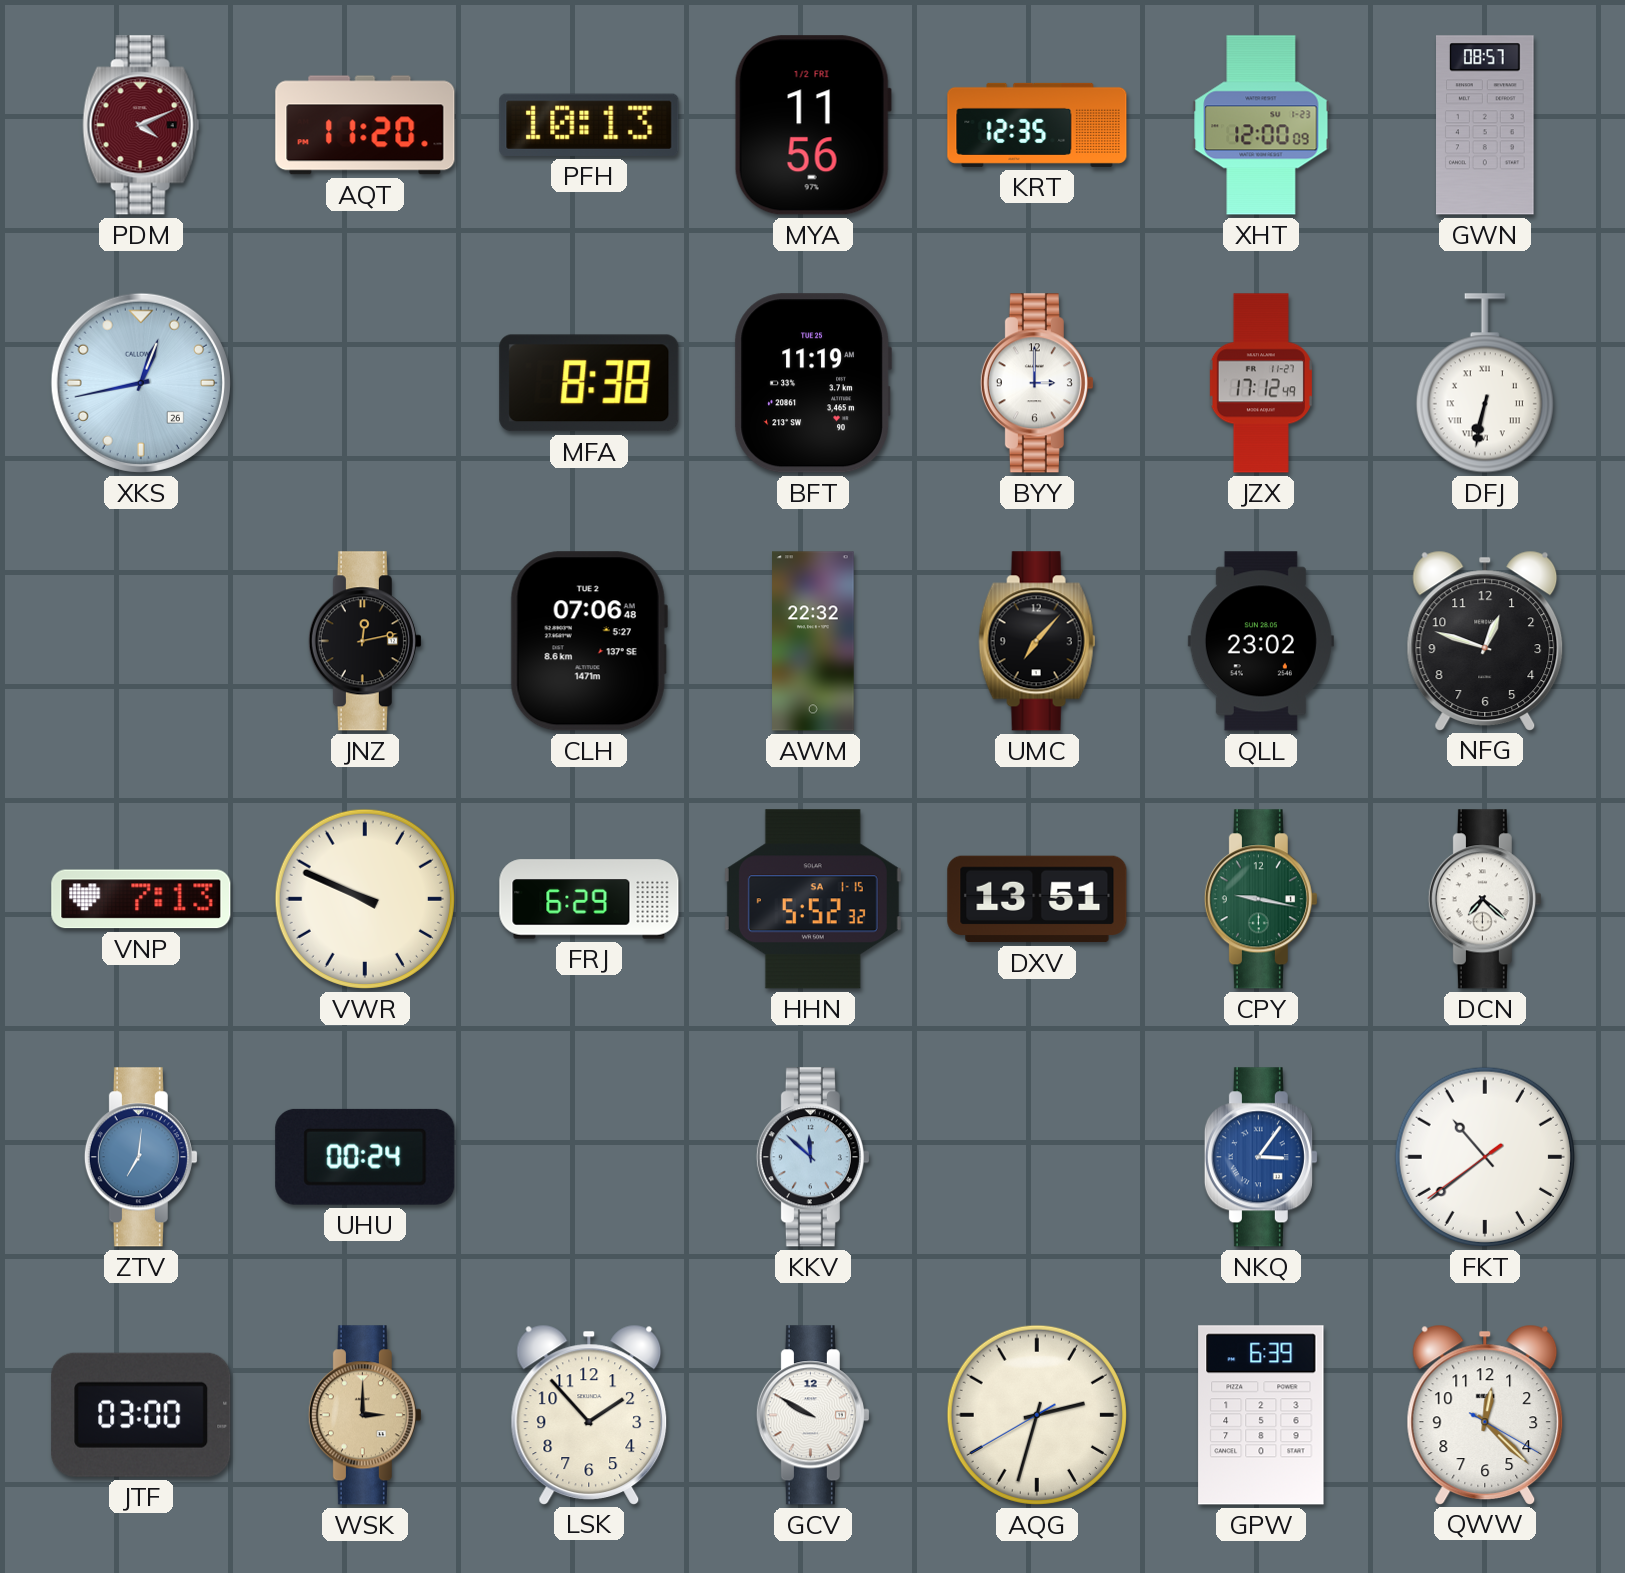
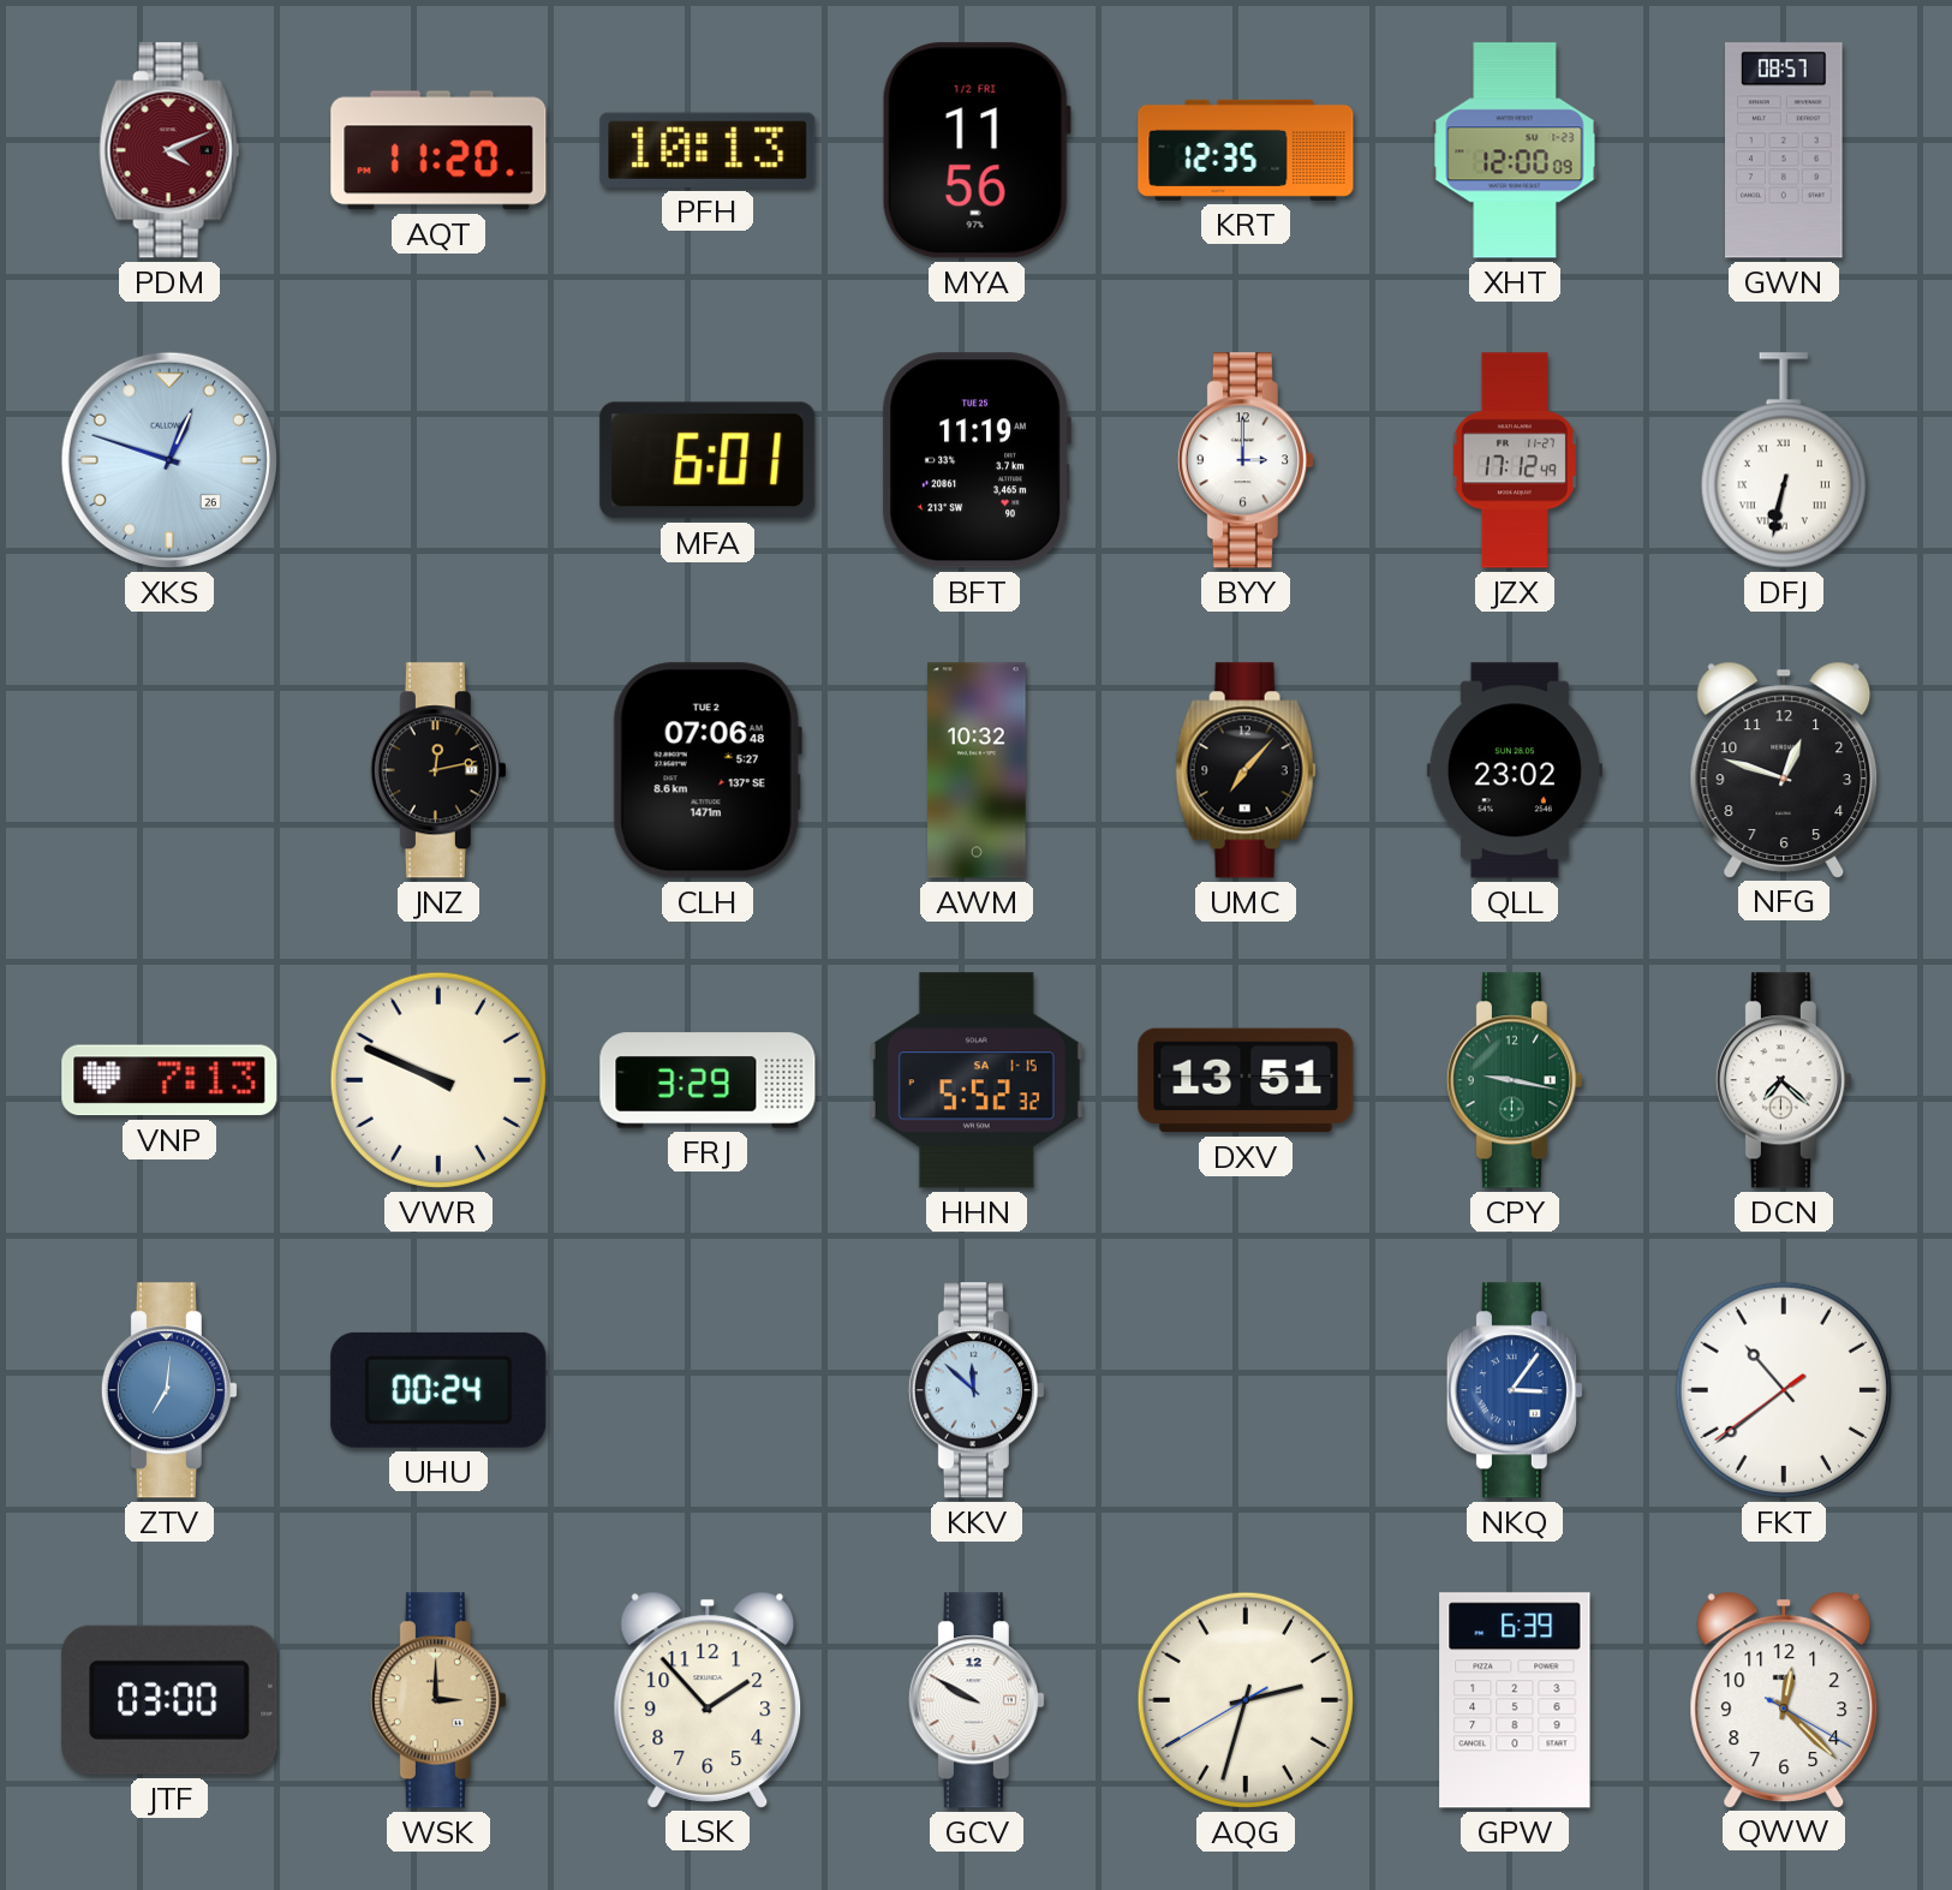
XKS: 12:43 -> 12:48 (169, 460)
MFA: 8:38 -> 6:01 (708, 460)
AWM: 22:32 -> 10:32 (977, 770)
FRJ: 6:29 -> 3:29 (708, 1080)
